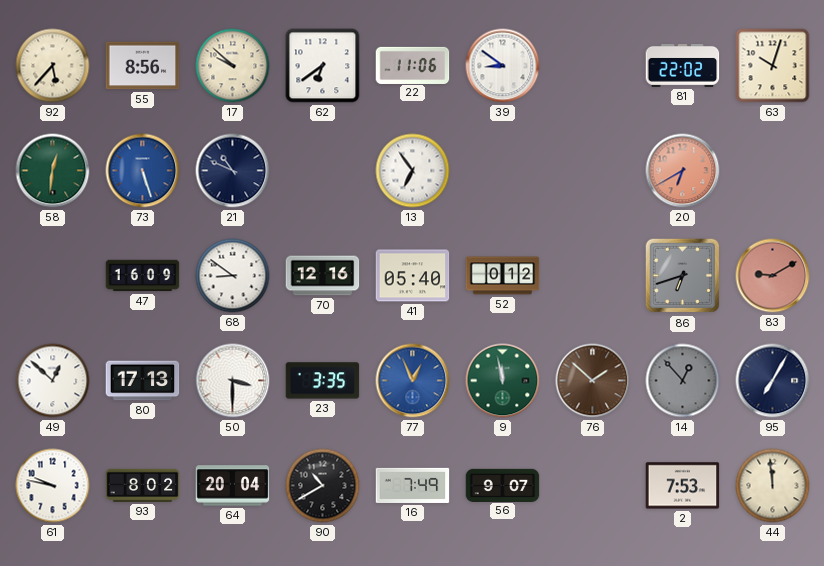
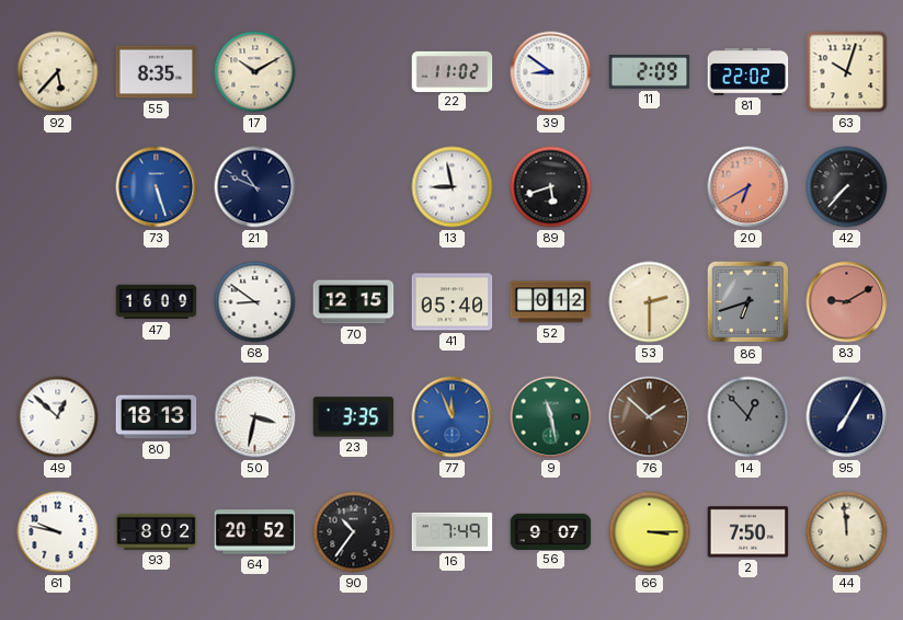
55: 8:56 -> 8:35 (157, 72)
17: 9:52 -> 10:10 (255, 72)
62: 6:39 -> none (323, 66)
22: 11:06 -> 11:02 (453, 71)
11: none -> 2:09 (650, 72)
58: 12:31 -> none (53, 171)
13: 6:54 -> 8:58 (453, 187)
89: none -> 5:42 (551, 187)
42: none -> 7:37 (847, 187)
70: 12:16 -> 12:15 (354, 302)
53: none -> 2:30 (650, 302)
80: 17:13 -> 18:13 (157, 417)
50: 3:30 -> 3:32 (255, 417)
77: 12:56 -> 11:56 (453, 417)
9: 11:58 -> 11:28 (551, 417)
64: 20:04 -> 20:52 (255, 532)
90: 10:40 -> 10:36 (354, 532)
66: none -> 3:15 (650, 532)
2: 7:53 -> 7:50 (748, 532)
